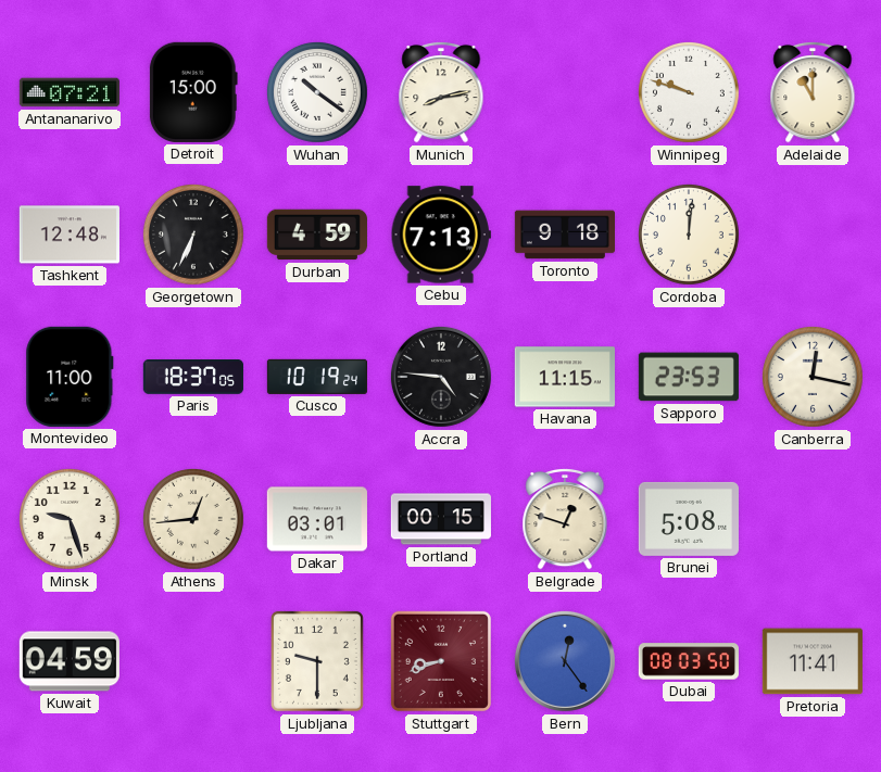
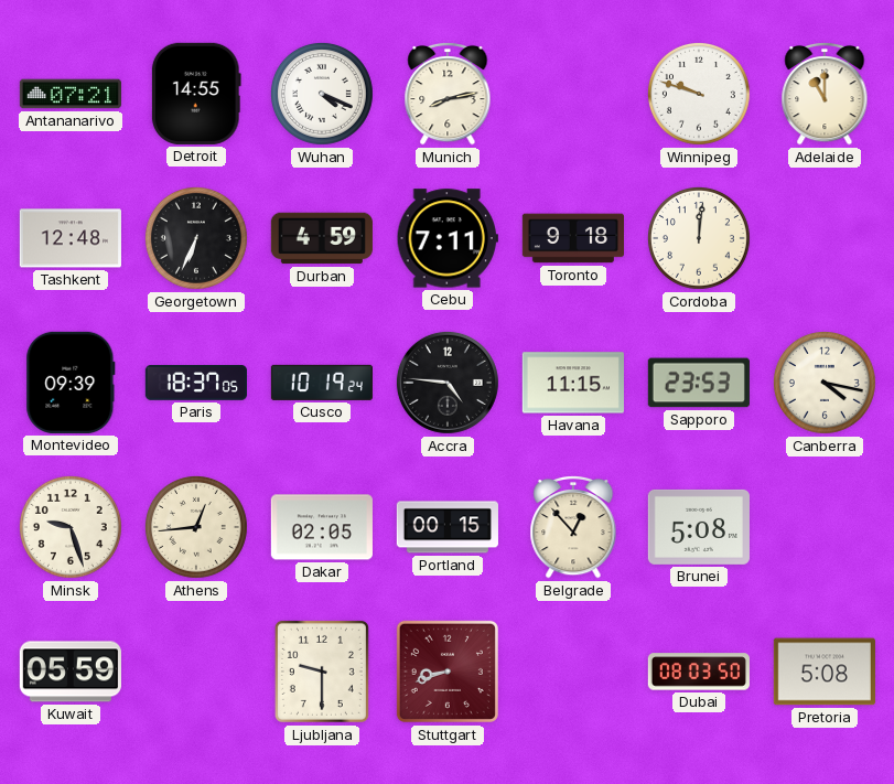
Detroit: 15:00 -> 14:55 (196, 94)
Wuhan: 10:21 -> 4:19 (322, 94)
Cebu: 7:13 -> 7:11 (448, 238)
Montevideo: 11:00 -> 09:39 (71, 383)
Canberra: 12:17 -> 4:17 (825, 383)
Dakar: 03:01 -> 02:05 (322, 527)
Belgrade: 12:48 -> 12:53 (573, 527)
Kuwait: 04:59 -> 05:59 (71, 672)
Bern: 12:24 -> none (565, 661)
Pretoria: 11:41 -> 5:08 (825, 672)
